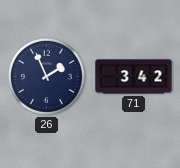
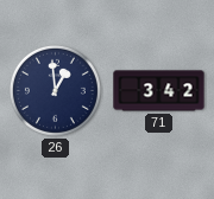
26: 1:56 -> 12:59 (55, 90)
